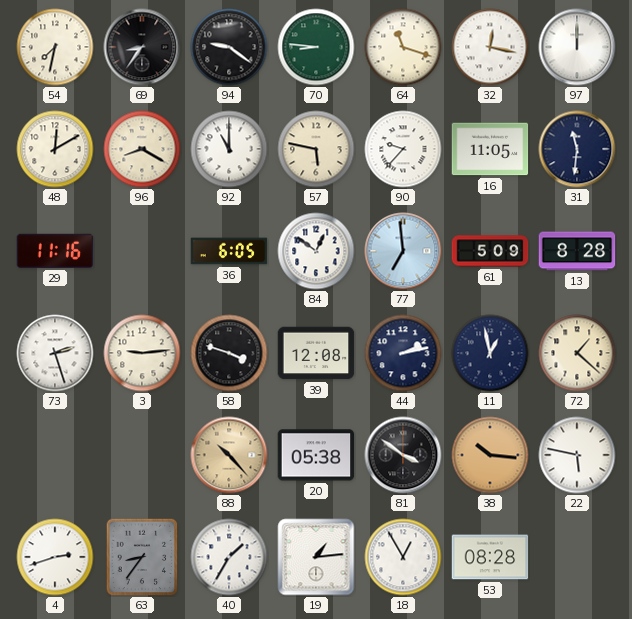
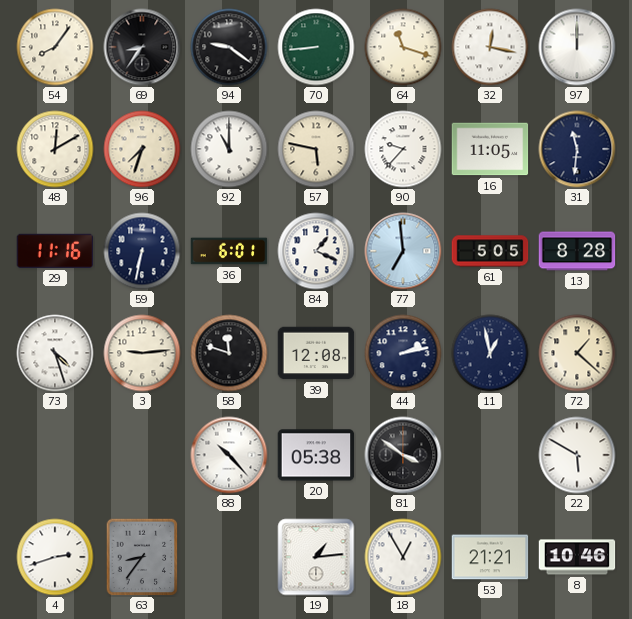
54: 7:32 -> 8:06 (55, 47)
70: 8:46 -> 8:44 (316, 47)
96: 8:20 -> 7:33 (142, 149)
59: none -> 6:32 (142, 251)
36: 6:05 -> 6:01 (229, 251)
84: 12:51 -> 1:19 (316, 251)
61: 5:09 -> 5:05 (490, 251)
73: 2:27 -> 4:27 (55, 353)
58: 3:48 -> 11:48 (229, 353)
88 dial: champagne -> white (229, 455)
38: 10:16 -> none (490, 455)
22: 5:47 -> 5:50 (577, 455)
40: 1:35 -> none (229, 557)
53: 08:28 -> 21:21 (490, 557)
8: none -> 10:46 (577, 557)
